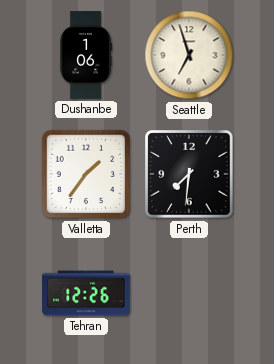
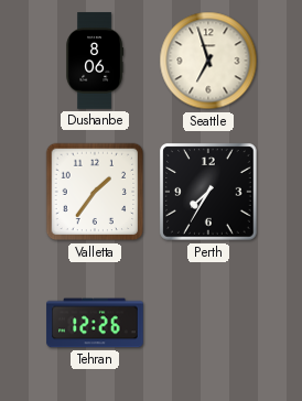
Dushanbe: 1:06 -> 8:06 (95, 61)
Perth: 7:31 -> 7:35 (208, 192)
